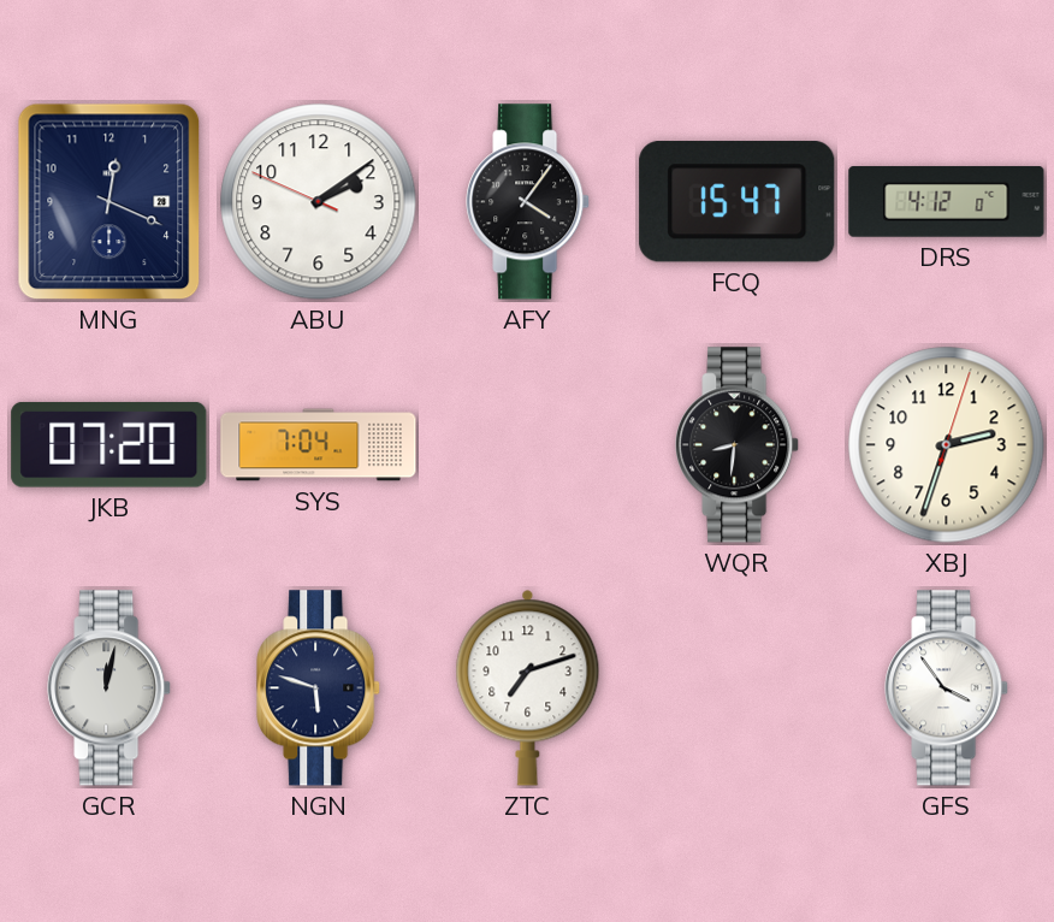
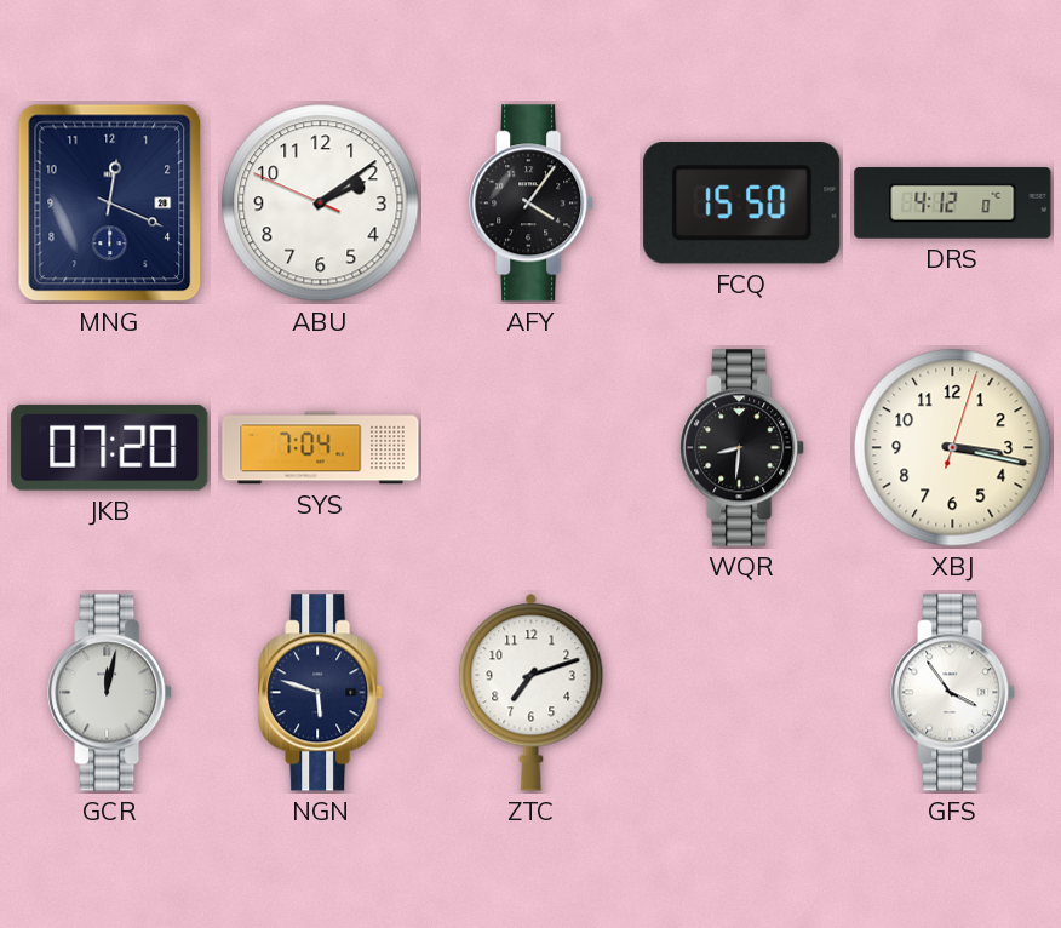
FCQ: 15:47 -> 15:50 (742, 204)
XBJ: 2:33 -> 3:17 (953, 448)
